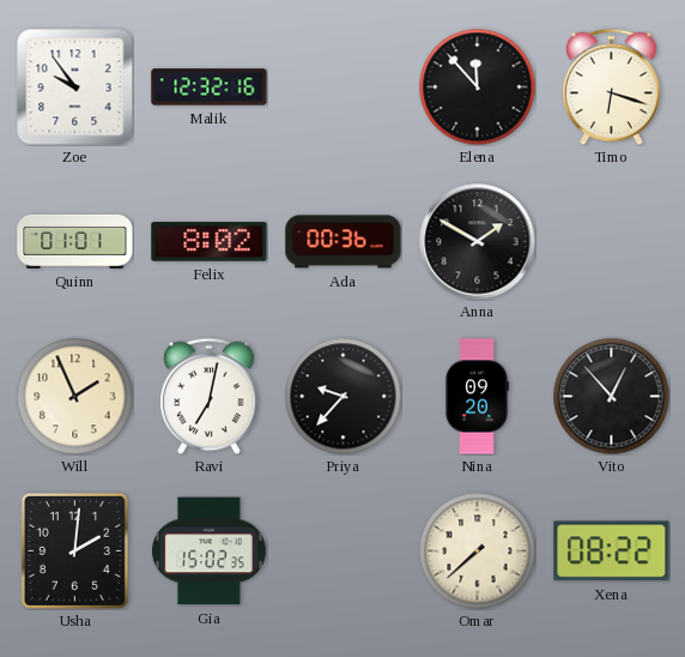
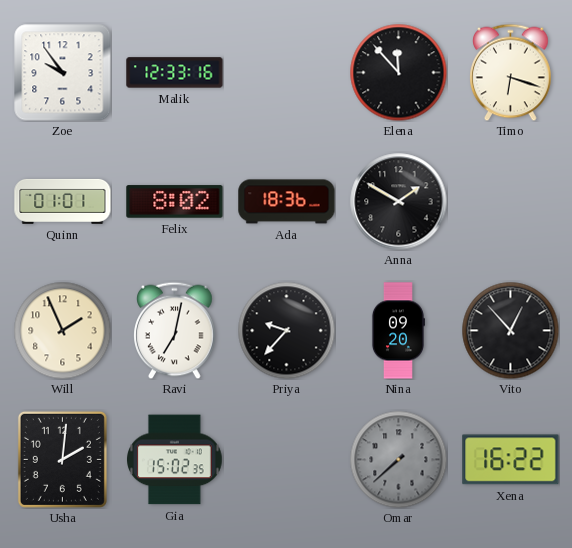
Malik: 12:32 -> 12:33 (175, 73)
Ada: 00:36 -> 18:36 (287, 202)
Omar dial: cream -> grey (398, 459)
Xena: 08:22 -> 16:22 (511, 460)
